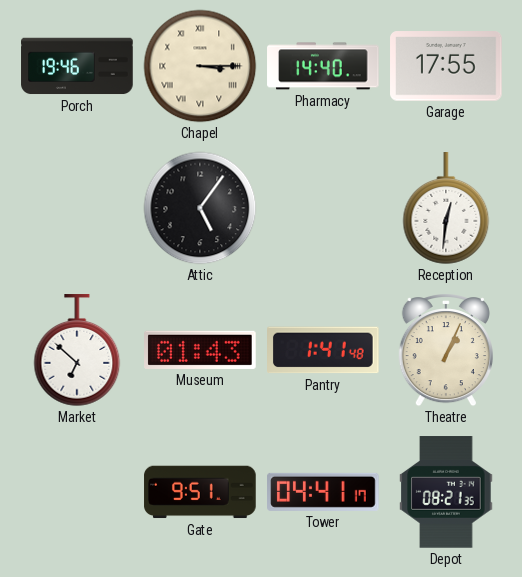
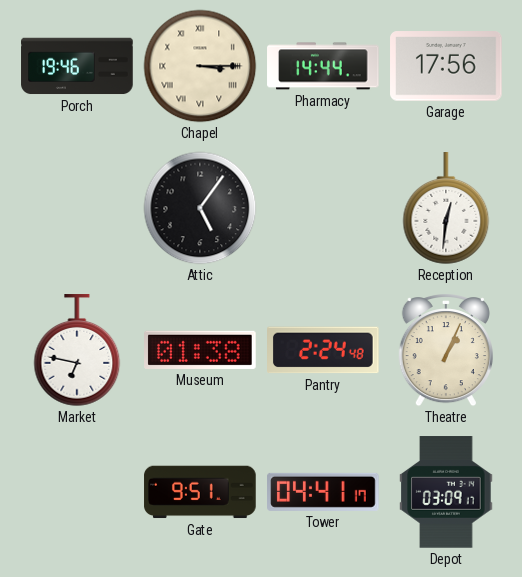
Pharmacy: 14:40 -> 14:44 (323, 66)
Garage: 17:55 -> 17:56 (446, 66)
Market: 6:52 -> 6:47 (77, 351)
Museum: 01:43 -> 01:38 (200, 350)
Pantry: 1:41 -> 2:24 (324, 350)
Depot: 08:21 -> 03:09 (446, 492)
